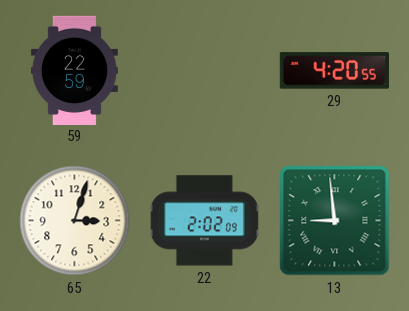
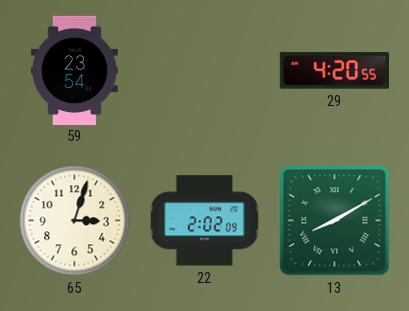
59: 22:59 -> 23:54 (74, 70)
13: 8:59 -> 8:10 (335, 221)
